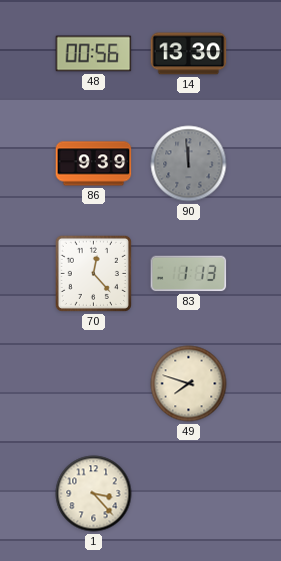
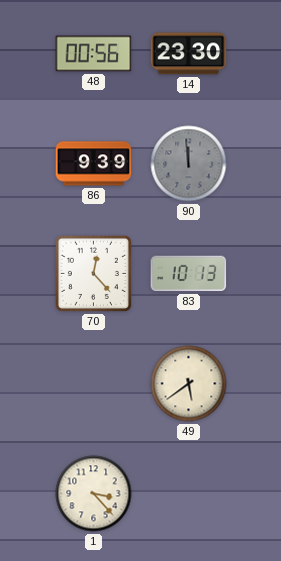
14: 13:30 -> 23:30 (189, 54)
83: 1:13 -> 10:13 (189, 274)
49: 7:48 -> 5:39 (189, 384)
